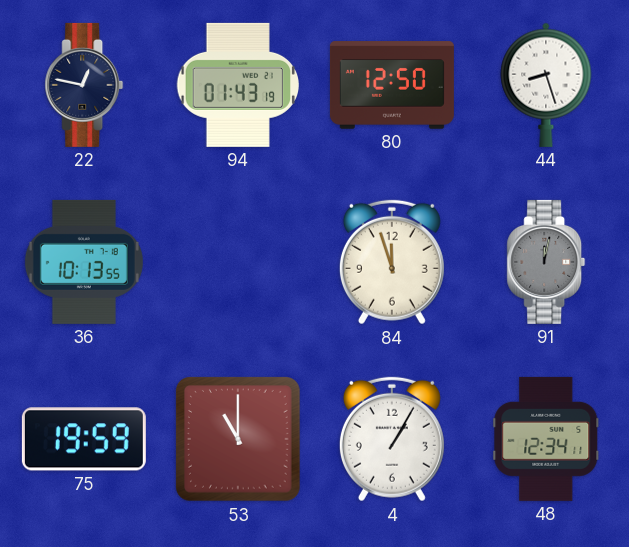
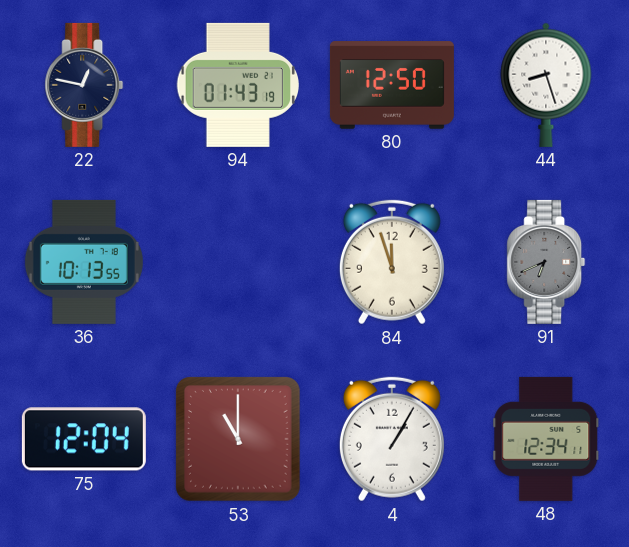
91: 12:02 -> 6:41 (546, 262)
75: 19:59 -> 12:04 (84, 439)
